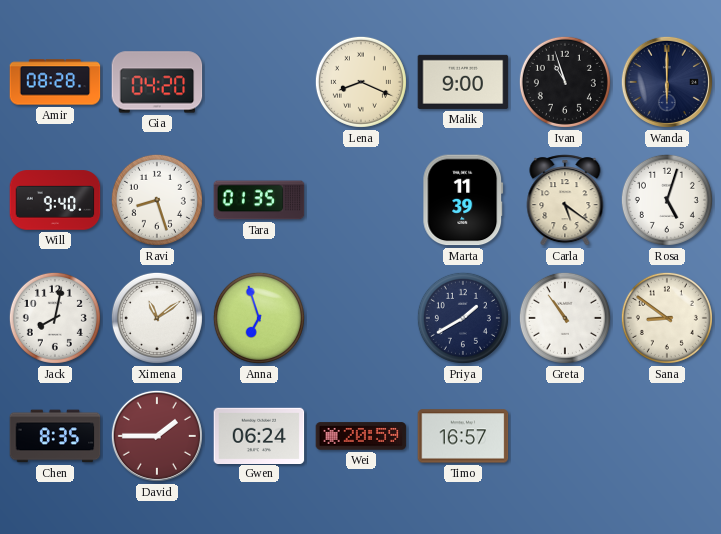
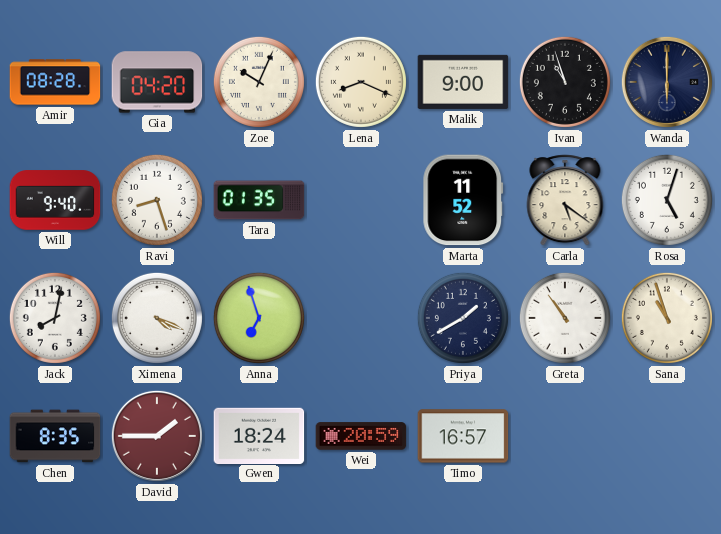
Zoe: none -> 10:04 (259, 82)
Marta: 11:39 -> 11:52 (463, 200)
Ximena: 11:09 -> 4:19 (157, 318)
Sana: 8:51 -> 10:57 (667, 318)
Gwen: 06:24 -> 18:24 (259, 435)
